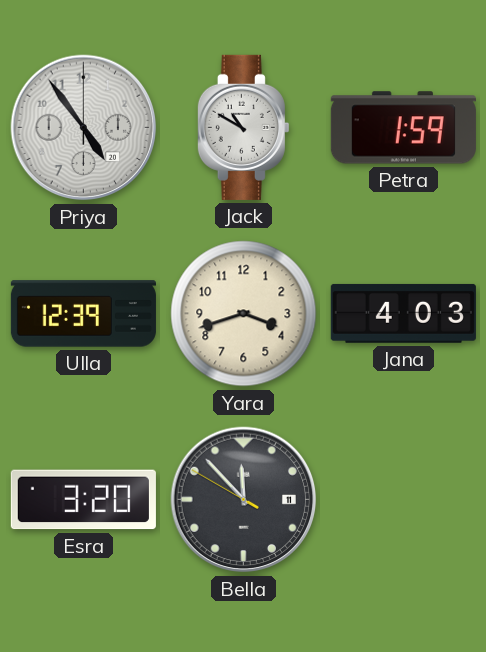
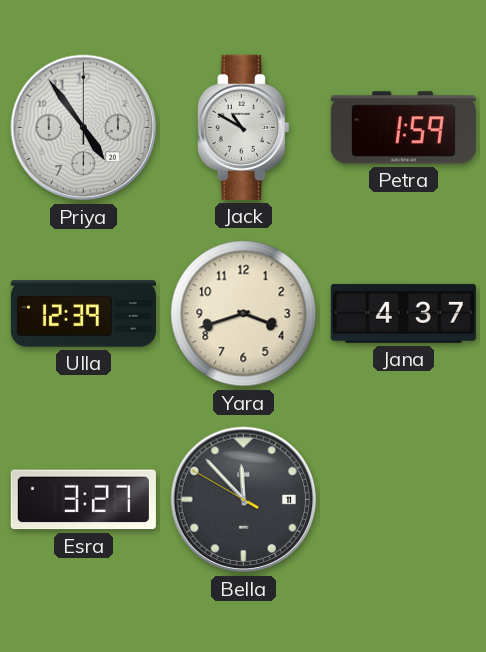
Jana: 4:03 -> 4:37 (403, 313)
Esra: 3:20 -> 3:27 (83, 500)
